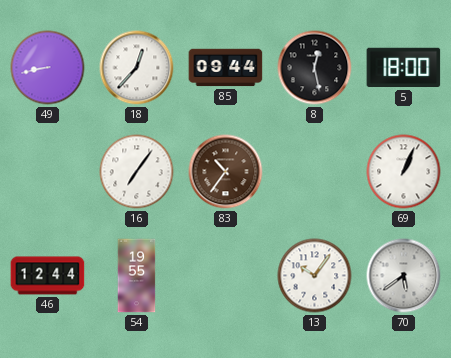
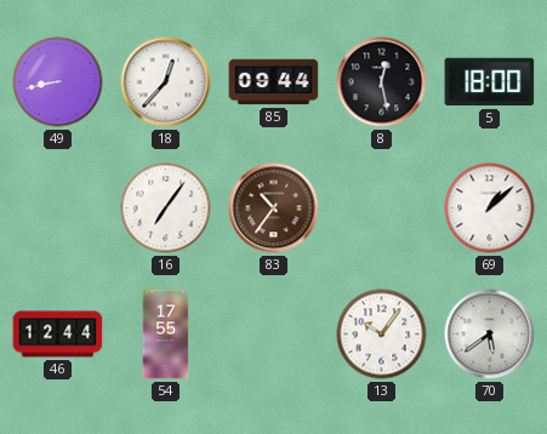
69: 1:04 -> 1:08 (490, 209)
54: 19:55 -> 17:55 (166, 335)
